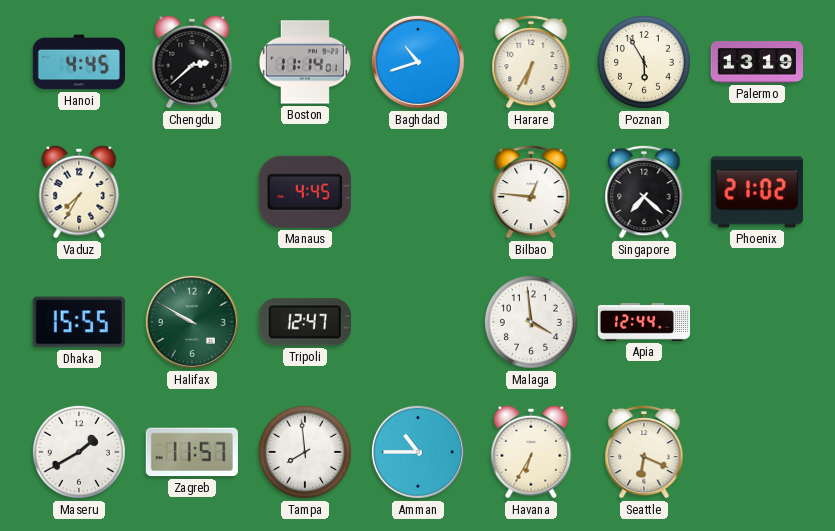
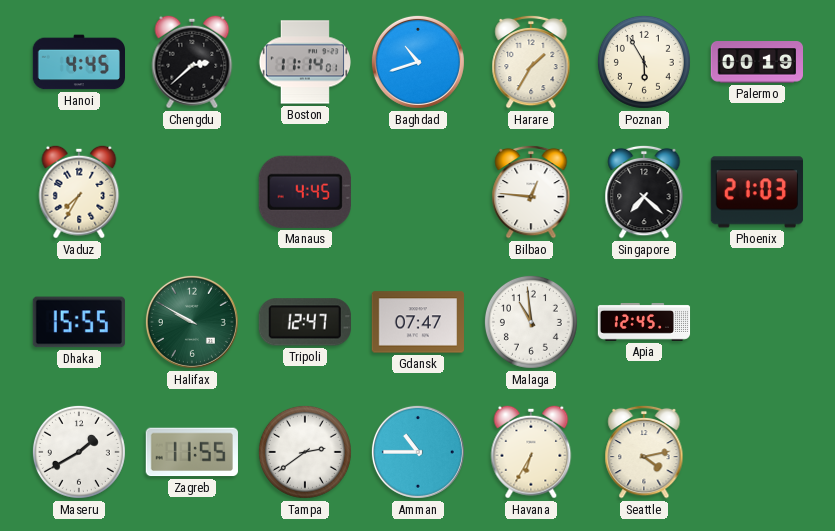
Harare: 6:35 -> 1:35 (531, 62)
Palermo: 13:19 -> 00:19 (756, 62)
Phoenix: 21:02 -> 21:03 (757, 192)
Gdansk: none -> 07:47 (417, 322)
Malaga: 3:59 -> 10:59 (531, 322)
Apia: 12:44 -> 12:45 (644, 323)
Zagreb: 11:57 -> 11:55 (192, 452)
Tampa: 7:59 -> 2:39 (305, 452)
Seattle: 6:19 -> 4:13 (644, 452)
